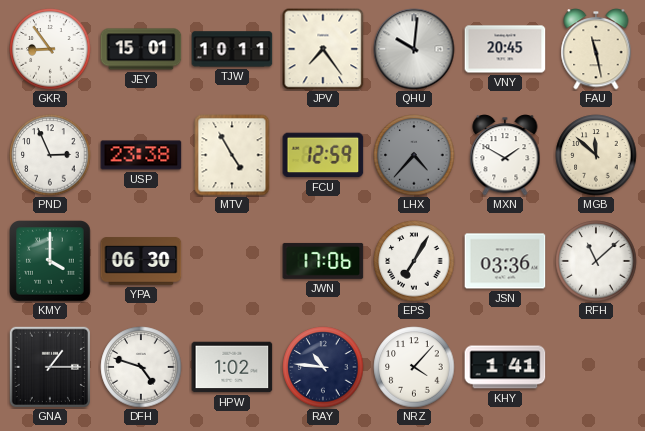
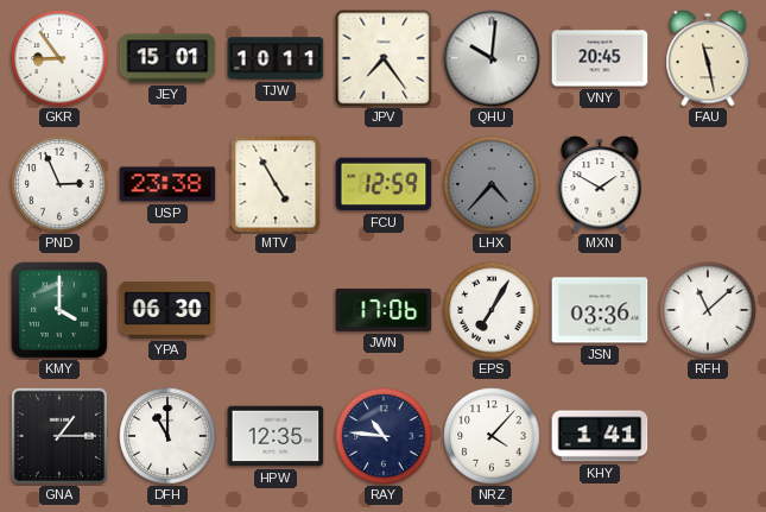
MGB: 11:52 -> none (596, 155)
DFH: 4:48 -> 11:00 (167, 436)
HPW: 1:02 -> 12:35 (276, 436)
